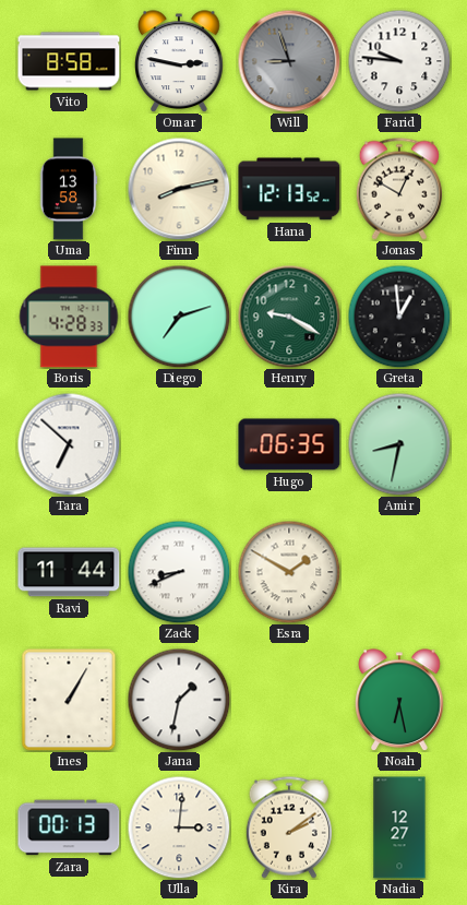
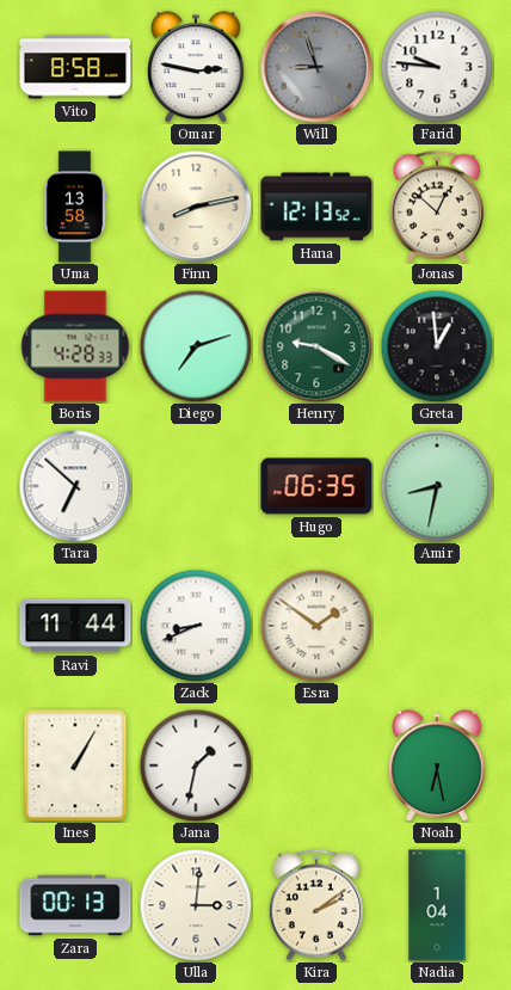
Jonas: 12:50 -> 12:52 (437, 207)
Esra: 1:50 -> 1:51 (316, 626)
Nadia: 12:27 -> 1:04 (437, 905)
